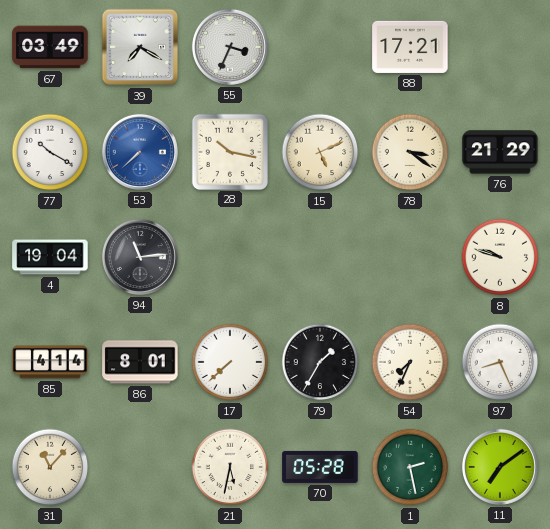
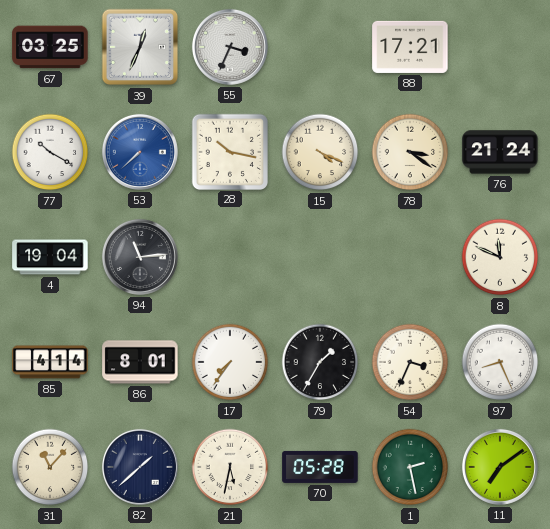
67: 03:49 -> 03:25 (50, 47)
39: 7:20 -> 12:34 (140, 47)
15: 5:11 -> 4:19 (320, 152)
76: 21:29 -> 21:24 (500, 152)
8: 9:48 -> 11:49 (500, 257)
17: 7:38 -> 7:36 (230, 362)
54: 7:34 -> 3:34 (410, 362)
82: none -> 1:38 (140, 467)
